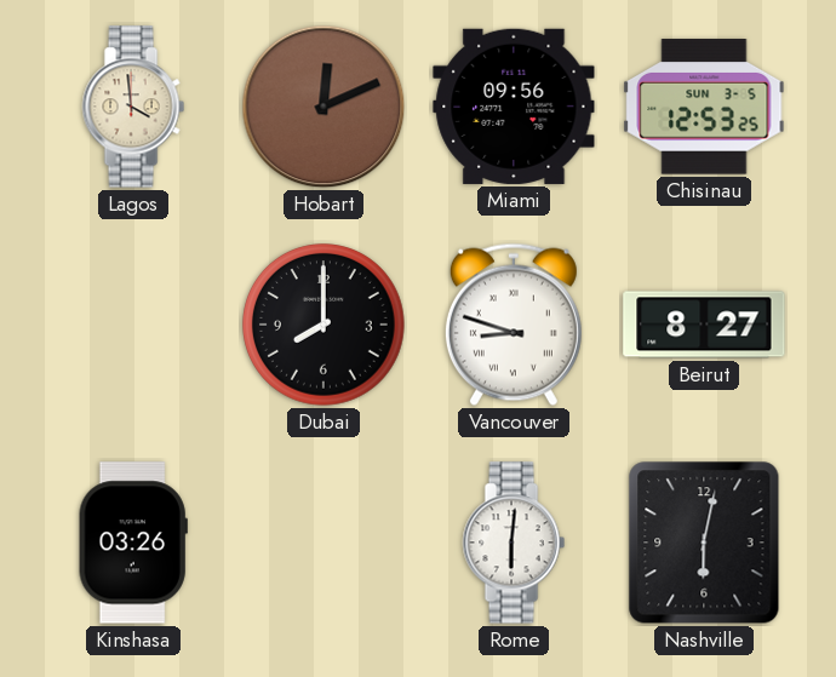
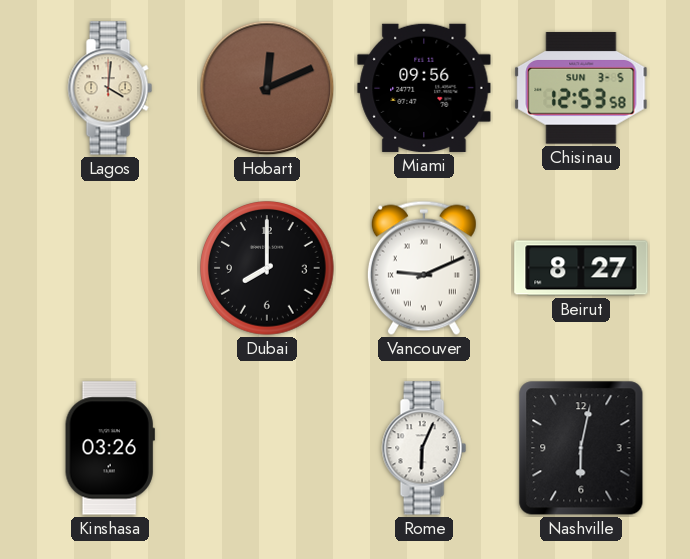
Lagos: 3:59 -> 4:01 (110, 88)
Chisinau: 12:53:25 -> 12:53:58 (581, 88)
Vancouver: 8:48 -> 9:11 (424, 268)
Rome: 6:01 -> 6:04 (424, 448)
